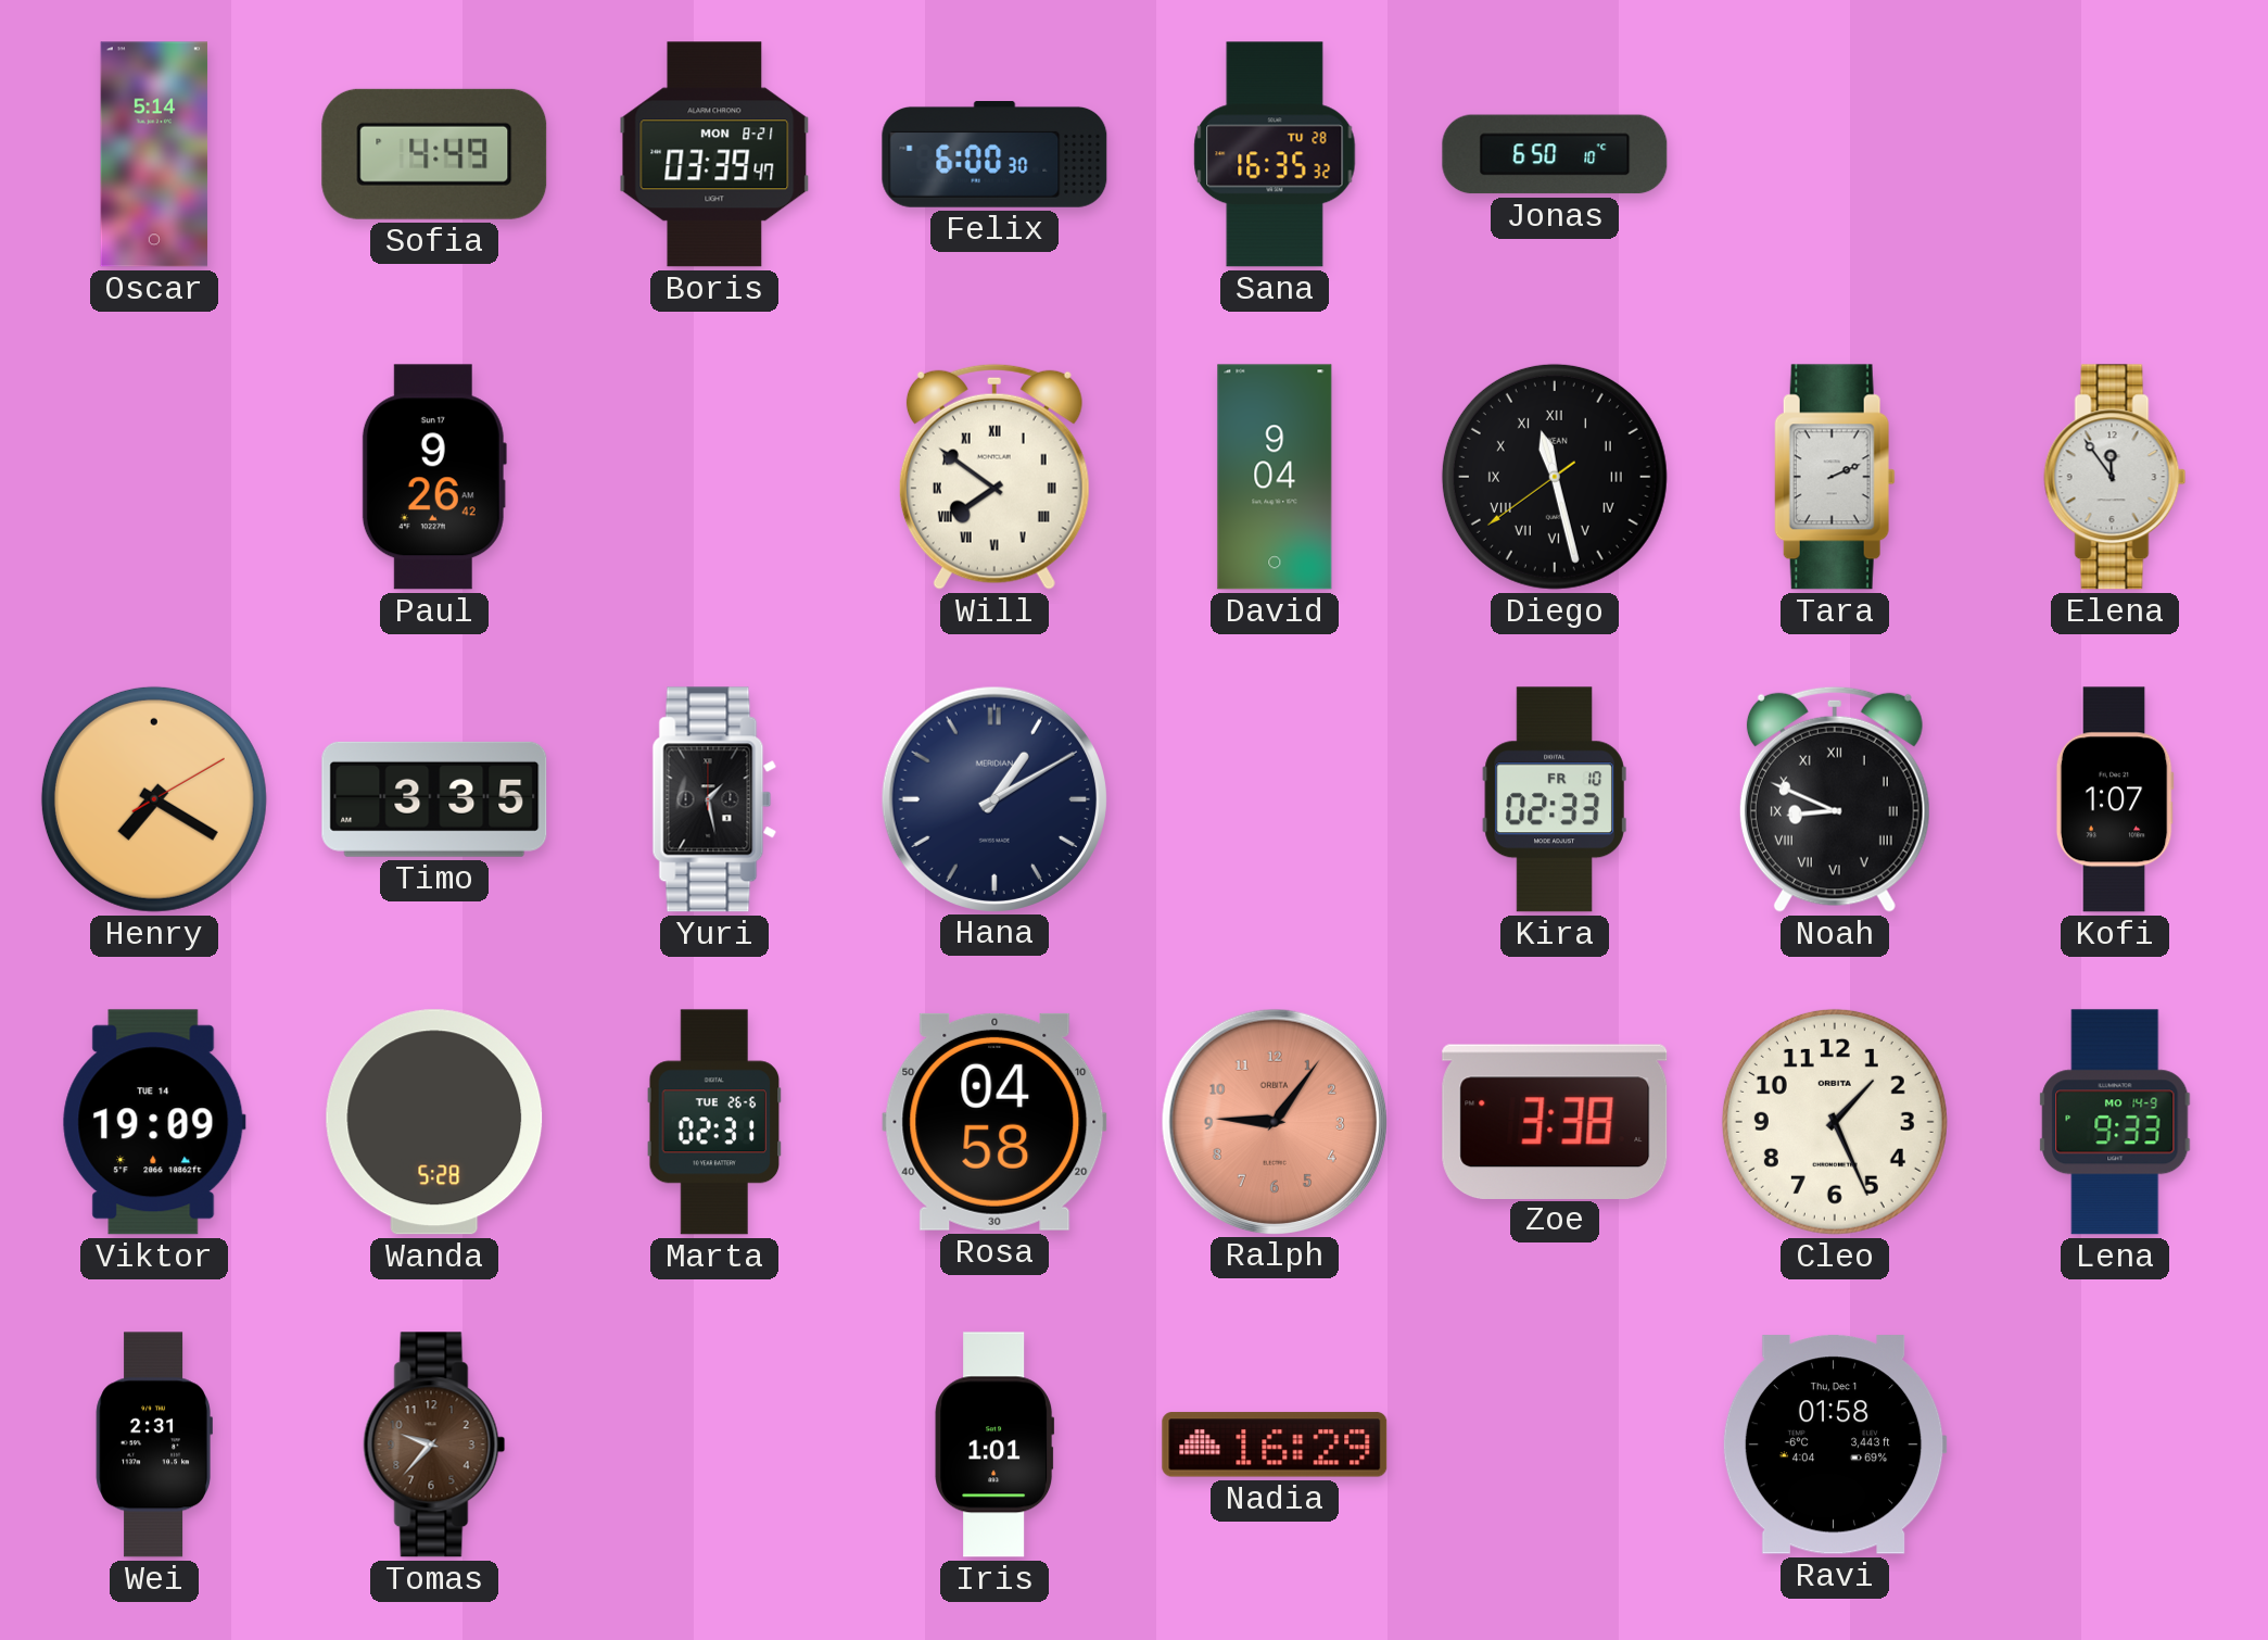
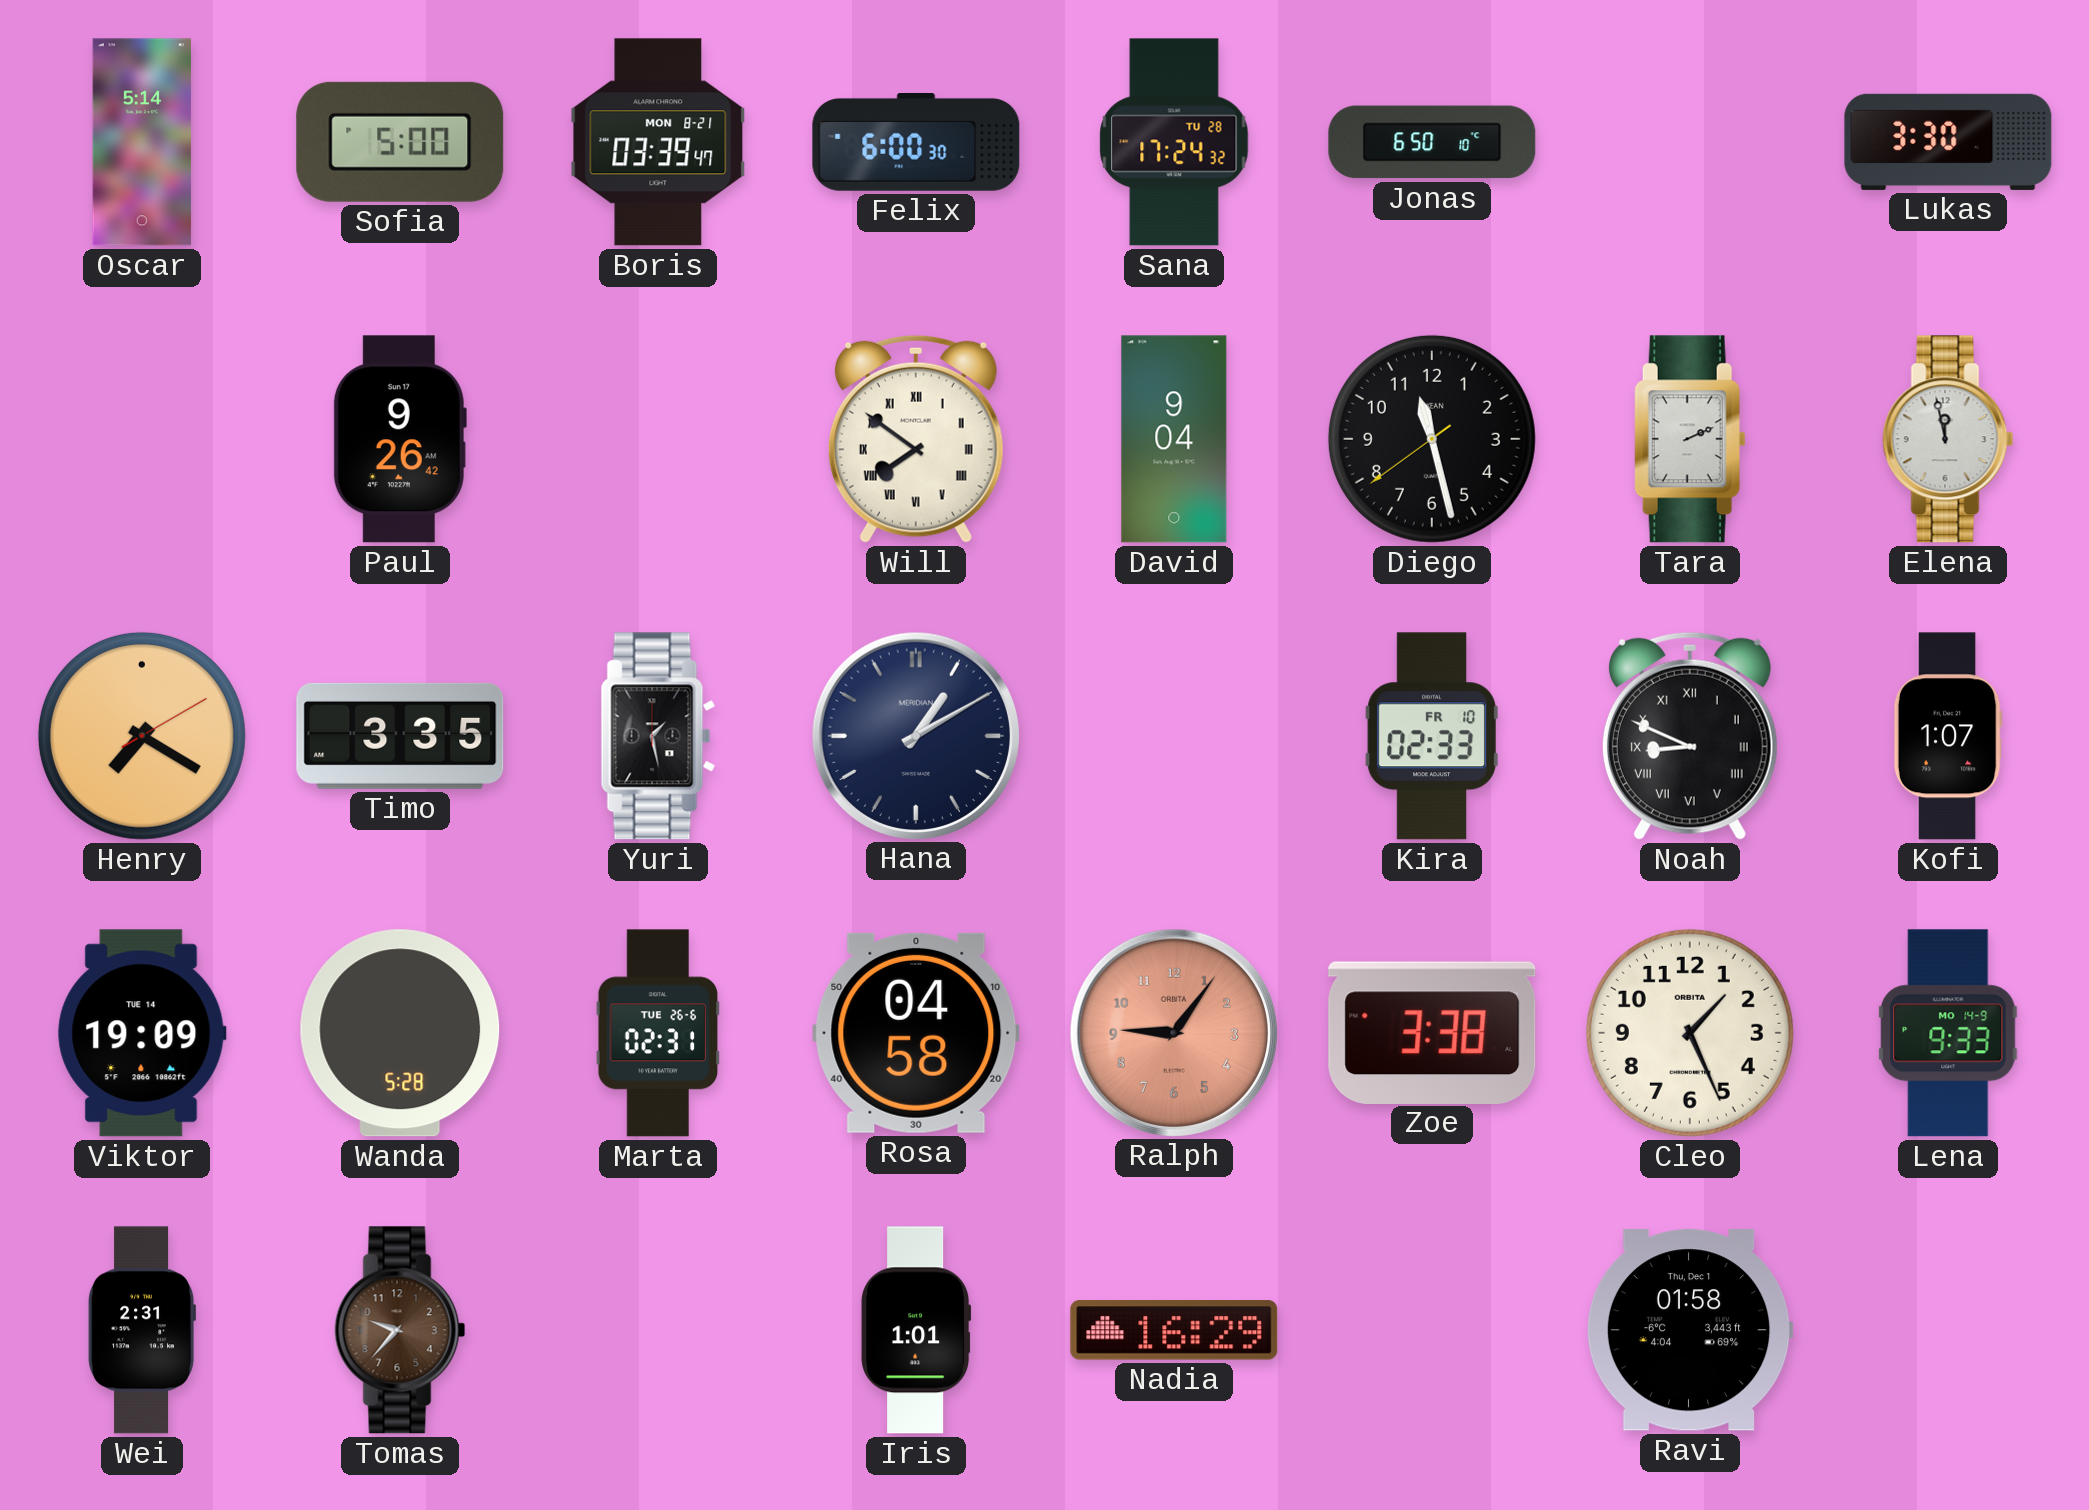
Sofia: 4:49 -> 5:00 (400, 142)
Sana: 16:35 -> 17:24 (1174, 142)
Lukas: none -> 3:30 (1948, 142)
Diego numerals: Roman -> Arabic (1432, 439)
Elena: 11:54 -> 11:58 (1948, 439)
